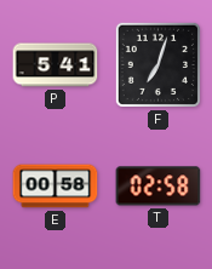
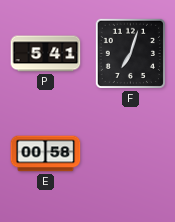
T: 02:58 -> none (159, 187)
